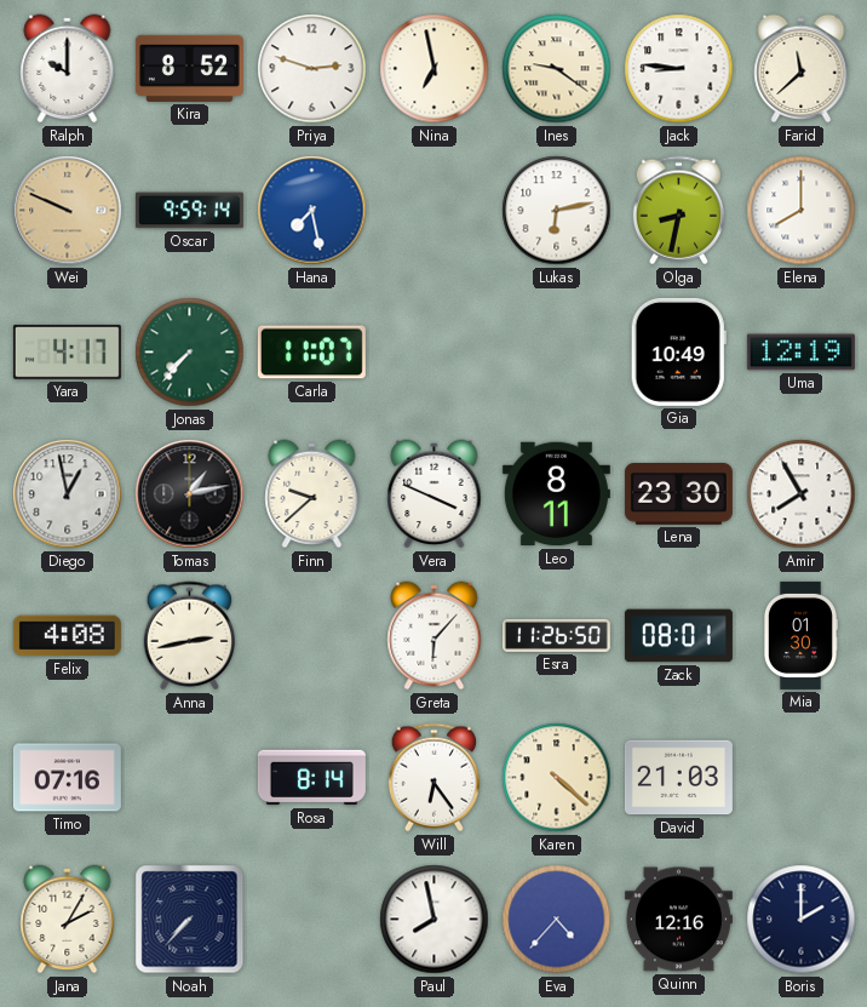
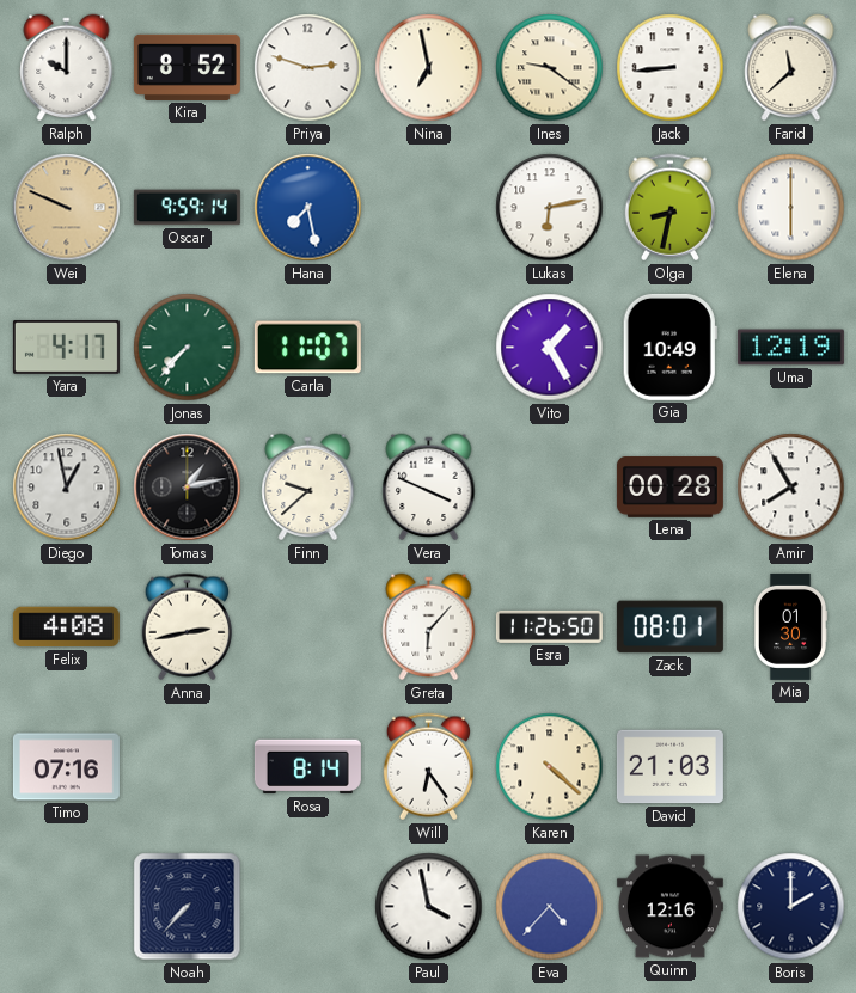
Jack: 8:46 -> 8:44 (671, 68)
Elena: 8:00 -> 6:00 (791, 208)
Vito: none -> 1:25 (550, 348)
Leo: 8:11 -> none (556, 494)
Lena: 23:30 -> 00:28 (669, 488)
Jana: 2:05 -> none (68, 920)
Paul: 7:58 -> 3:58 (429, 907)
